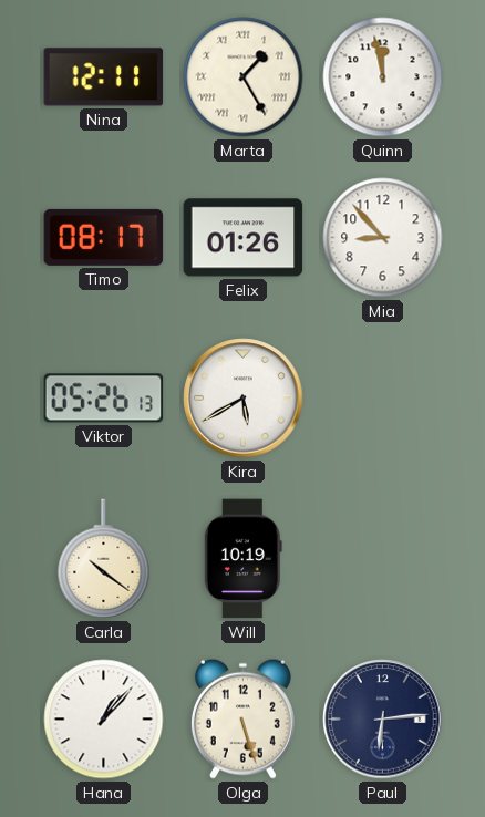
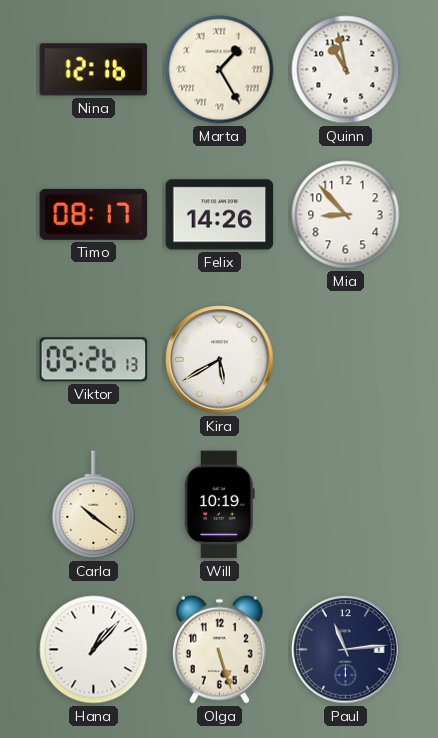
Nina: 12:11 -> 12:16 (94, 70)
Quinn: 11:58 -> 10:58 (346, 70)
Felix: 01:26 -> 14:26 (220, 215)
Paul: 6:14 -> 11:14 (346, 650)
